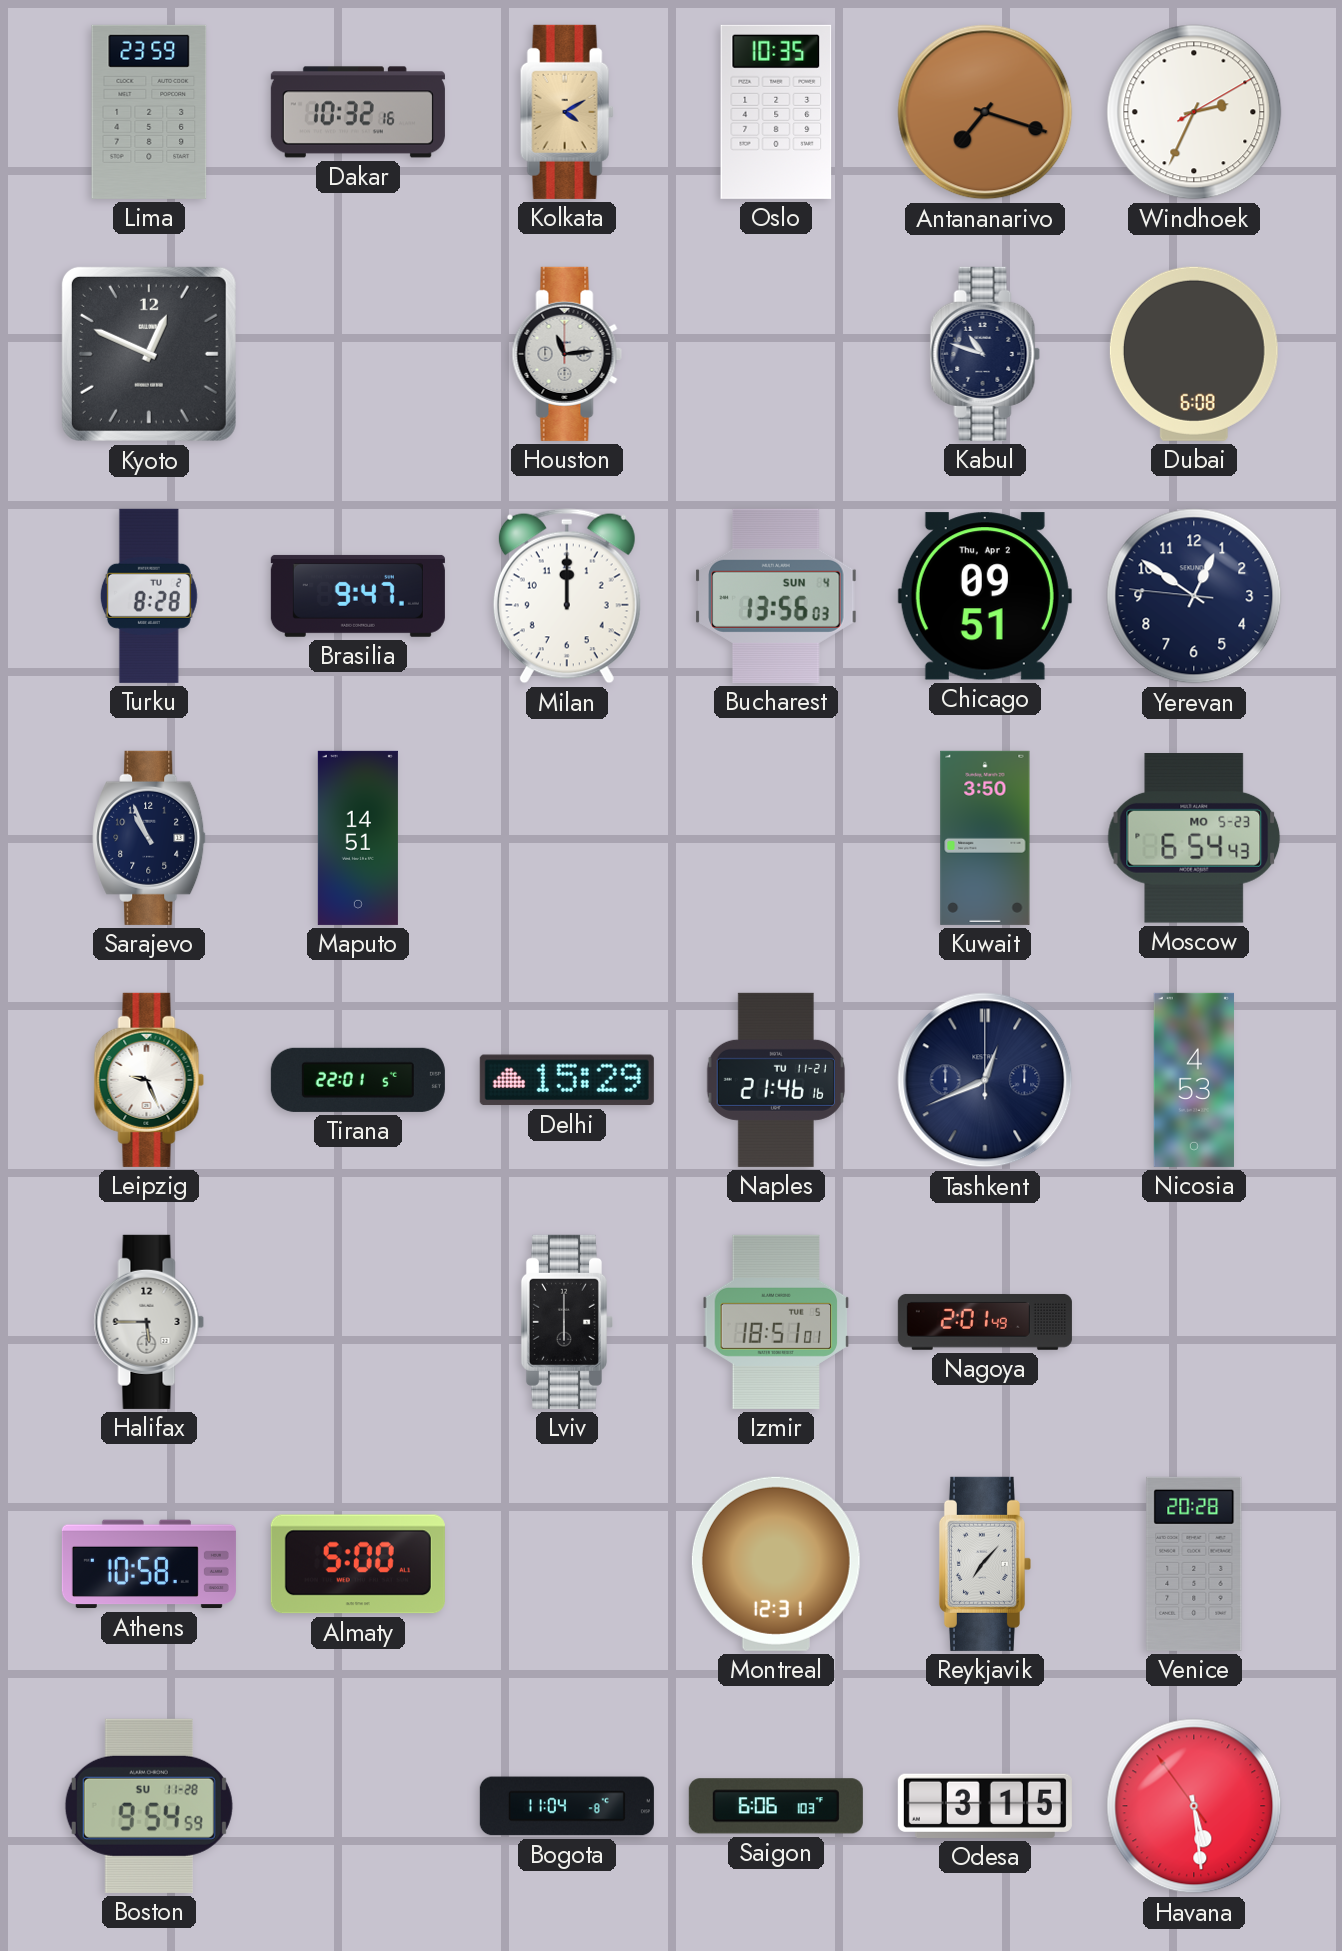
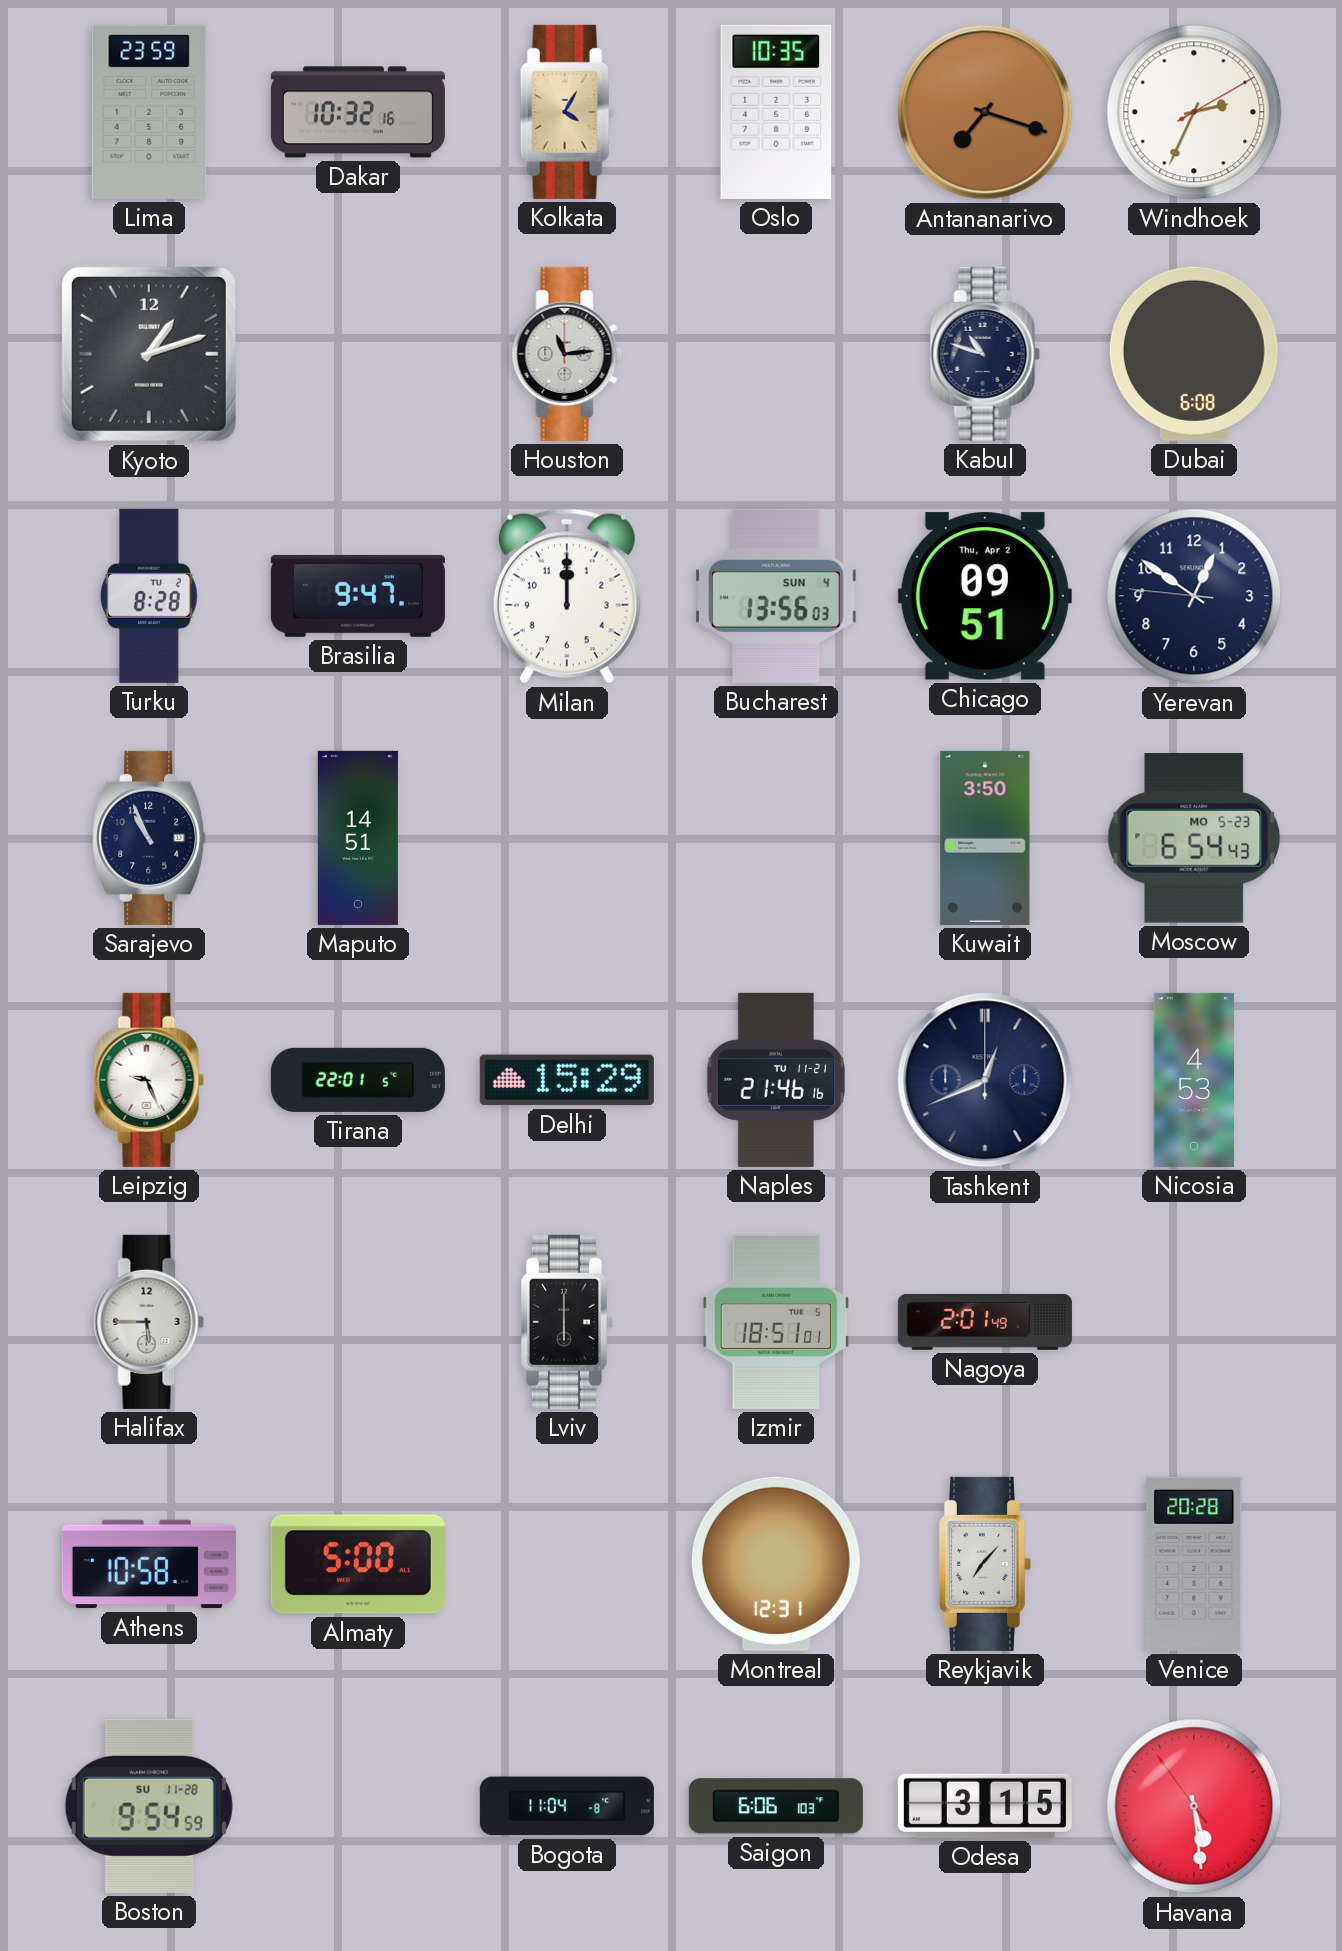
Kolkata: 4:10 -> 4:05 (567, 112)
Kyoto: 12:49 -> 1:12 (149, 354)
